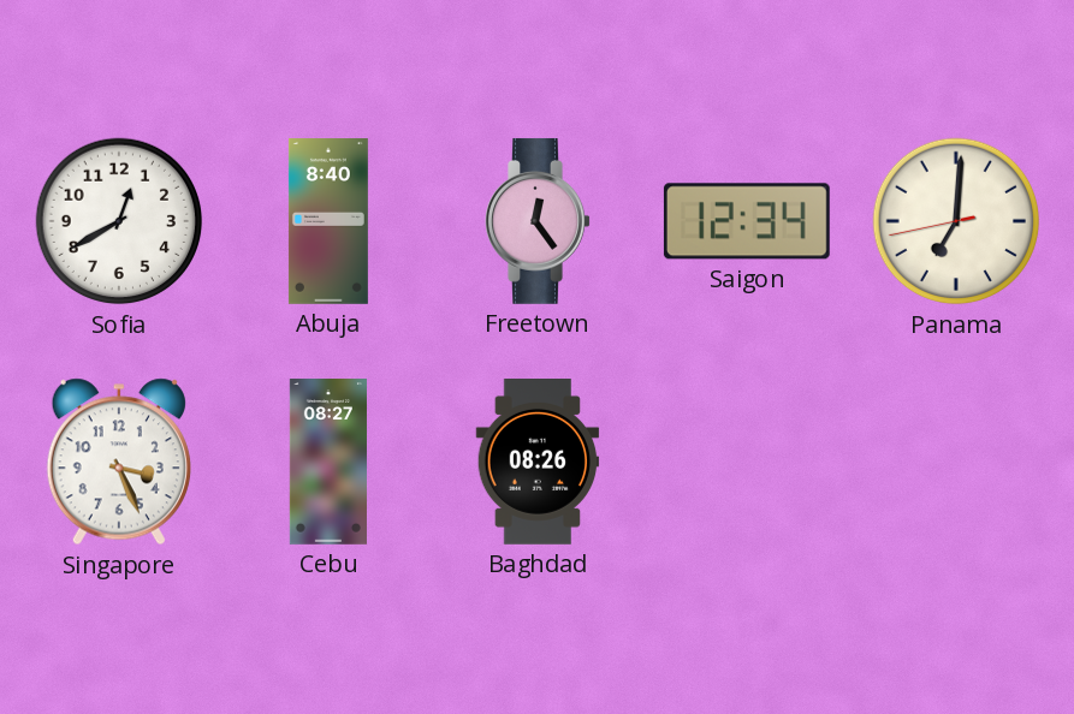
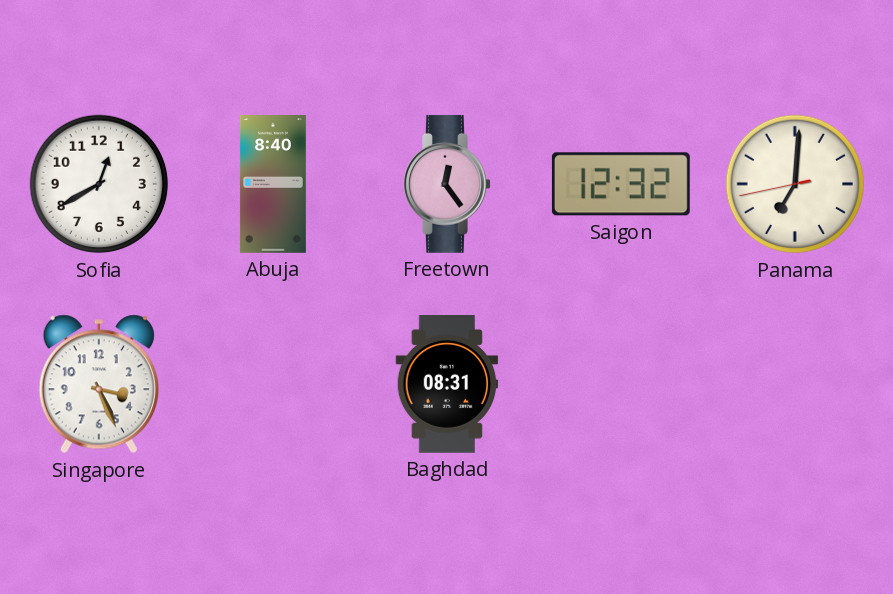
Saigon: 12:34 -> 12:32 (621, 184)
Cebu: 08:27 -> none (328, 463)
Baghdad: 08:26 -> 08:31 (447, 385)
